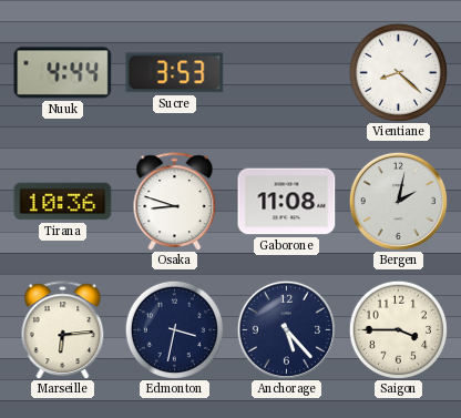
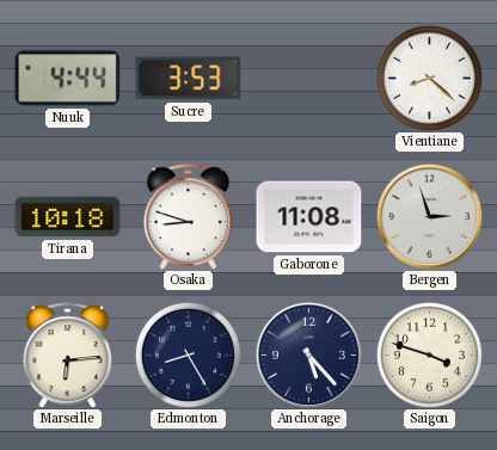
Tirana: 10:36 -> 10:18 (68, 217)
Bergen: 2:02 -> 2:57 (429, 216)
Edmonton: 3:32 -> 8:25 (188, 355)
Saigon: 3:45 -> 3:48 (429, 355)
